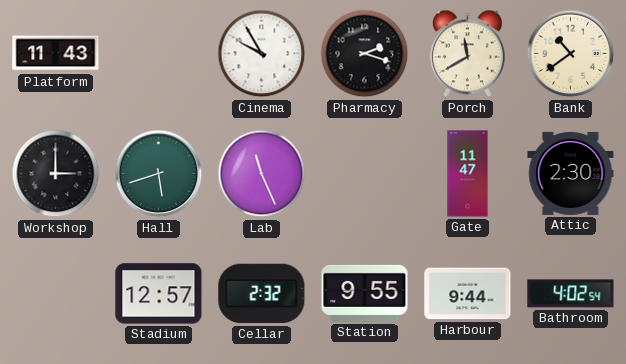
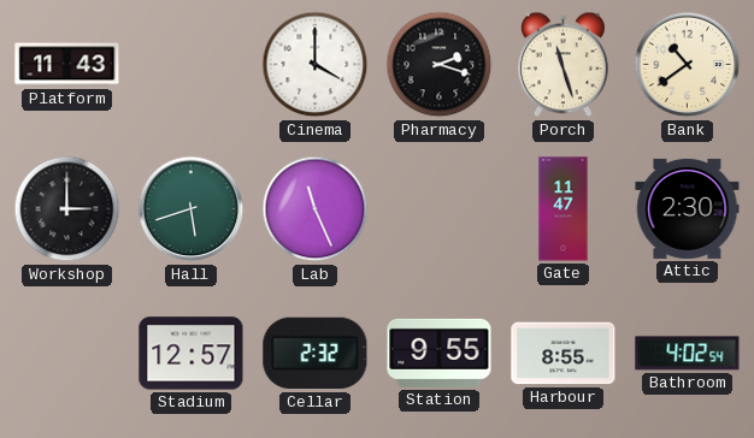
Cinema: 9:55 -> 4:00 (316, 65)
Porch: 11:40 -> 11:27 (562, 65)
Harbour: 9:44 -> 8:55 (564, 354)
